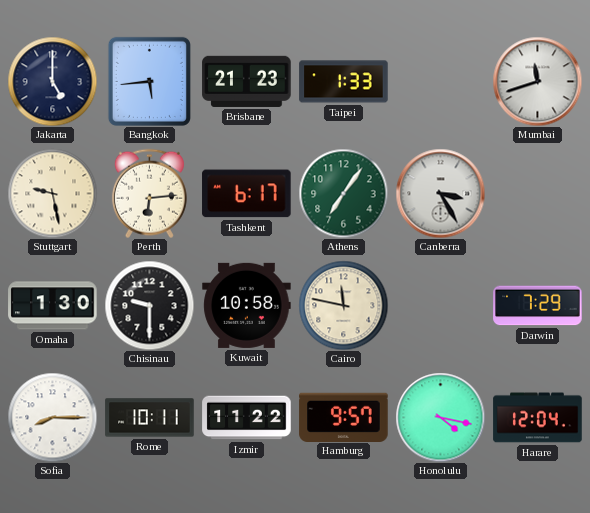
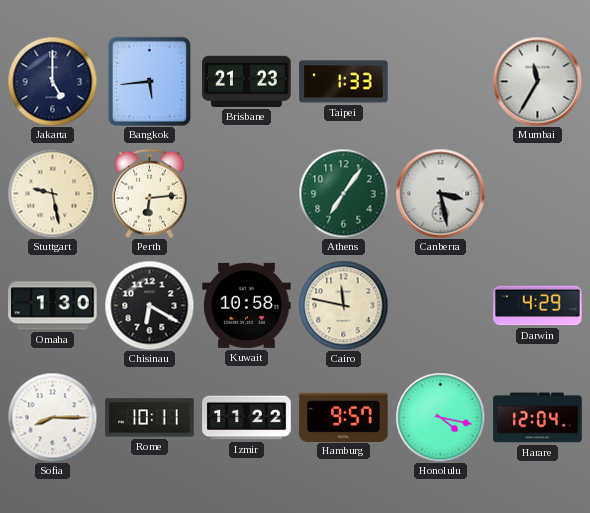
Mumbai: 11:42 -> 11:35 (537, 81)
Tashkent: 6:17 -> none (247, 194)
Canberra: 3:25 -> 3:28 (440, 193)
Chisinau: 9:30 -> 6:20 (149, 305)
Darwin: 7:29 -> 4:29 (538, 306)
